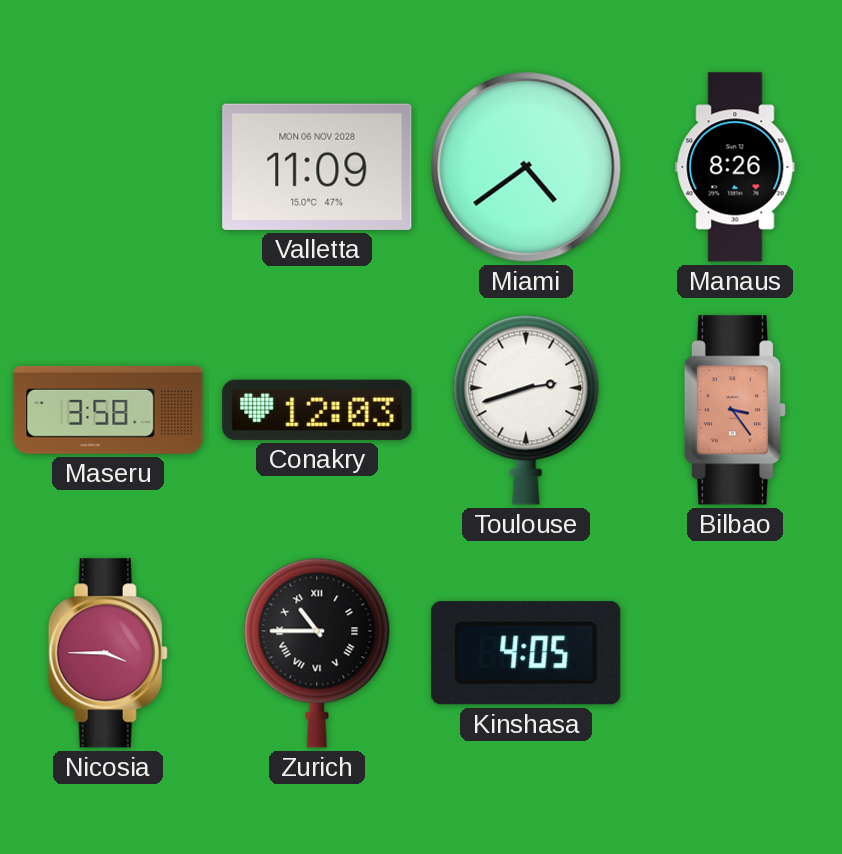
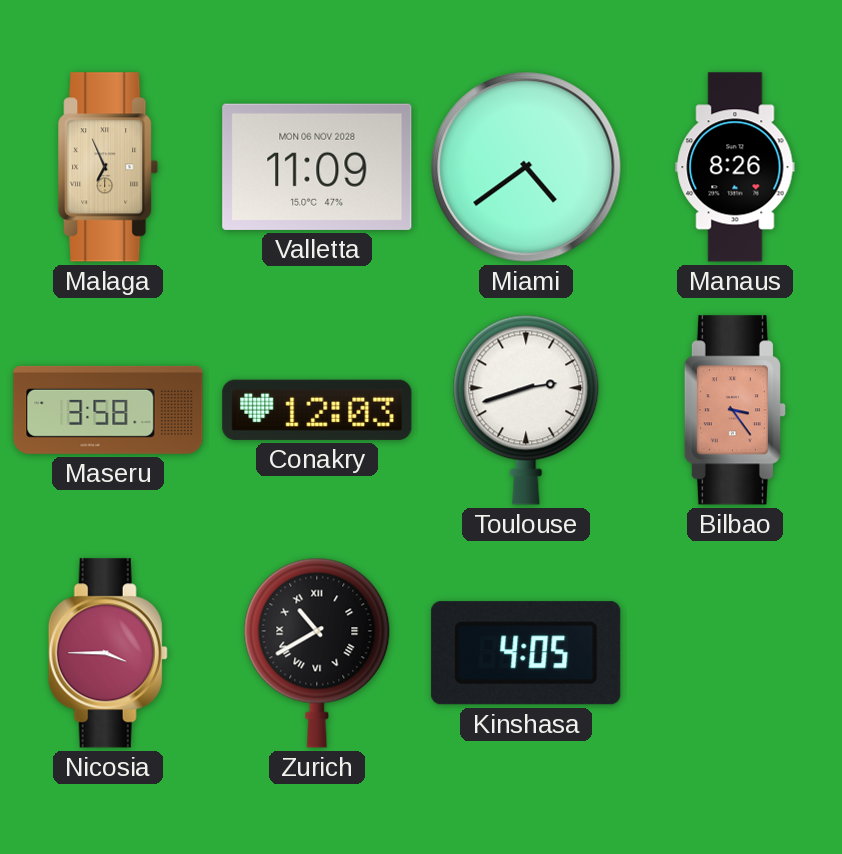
Malaga: none -> 6:56 (108, 167)
Zurich: 10:45 -> 10:40 (317, 653)
